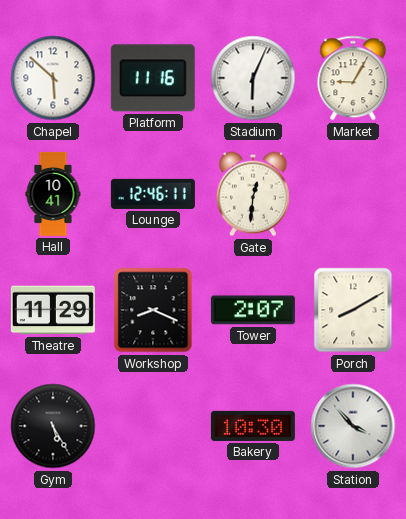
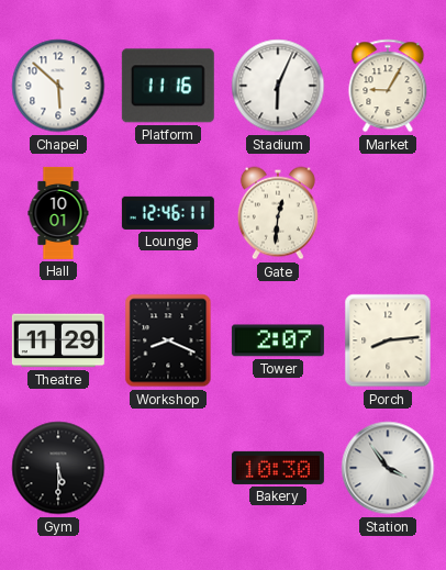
Hall: 10:41 -> 10:01 (58, 213)
Porch: 8:10 -> 8:14 (388, 340)
Gym: 5:25 -> 5:30 (58, 468)
Station: 3:53 -> 3:54 (388, 468)
